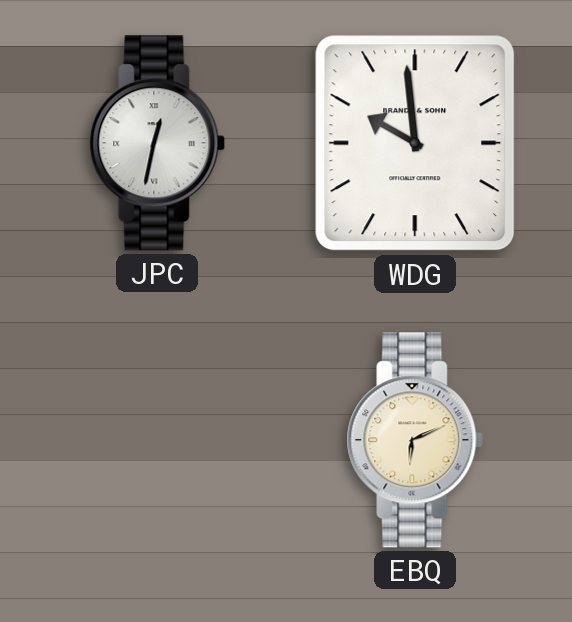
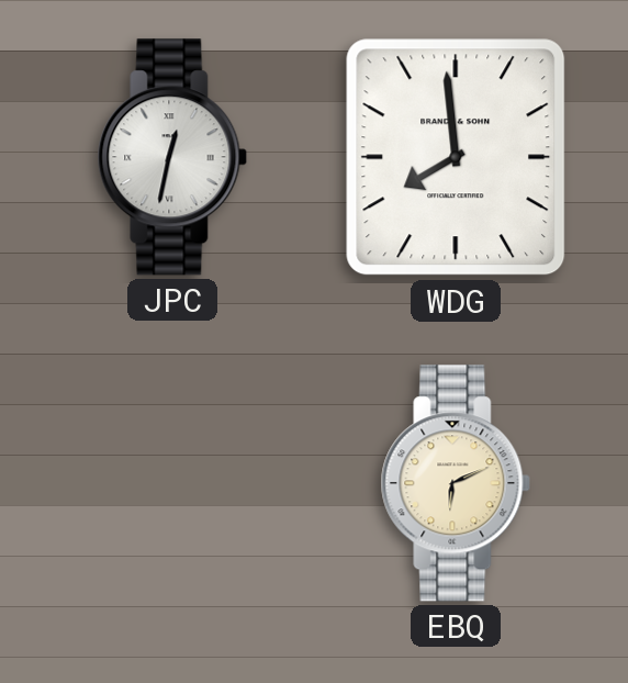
WDG: 9:59 -> 7:59 (456, 157)
